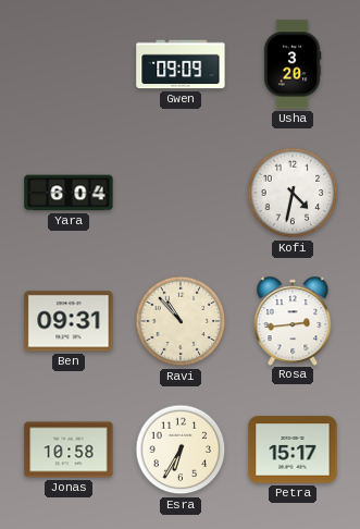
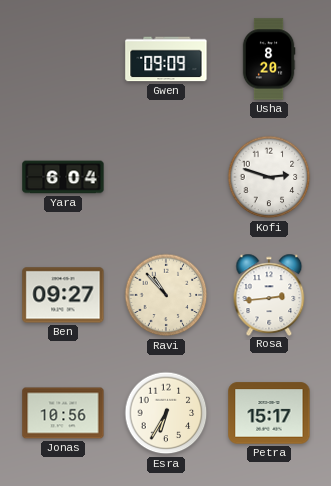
Usha: 3:20 -> 8:20 (269, 59)
Kofi: 4:32 -> 2:48 (269, 177)
Ben: 09:31 -> 09:27 (63, 295)
Jonas: 10:58 -> 10:56 (63, 413)
